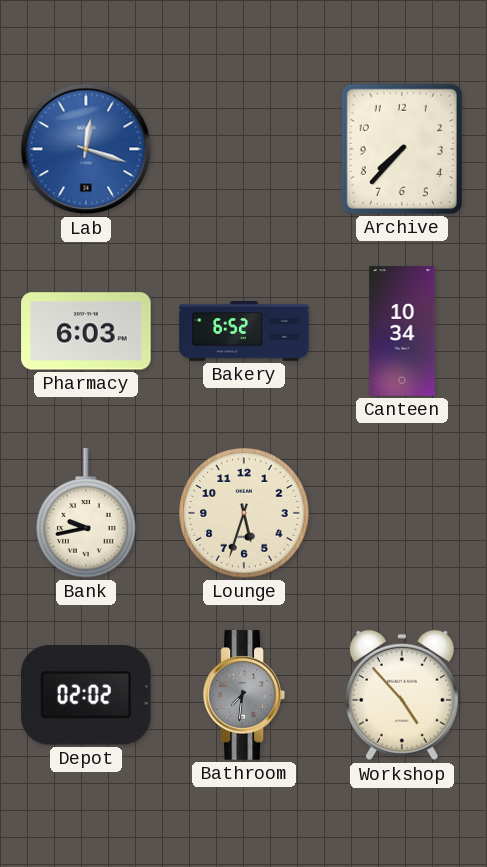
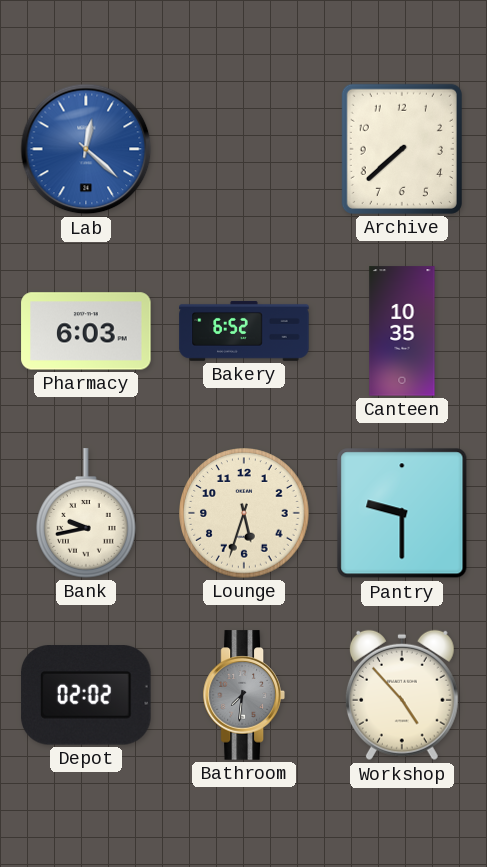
Lab: 12:18 -> 12:22 (86, 149)
Archive: 7:37 -> 7:38 (402, 149)
Canteen: 10:34 -> 10:35 (402, 331)
Pantry: none -> 9:30 (402, 513)
